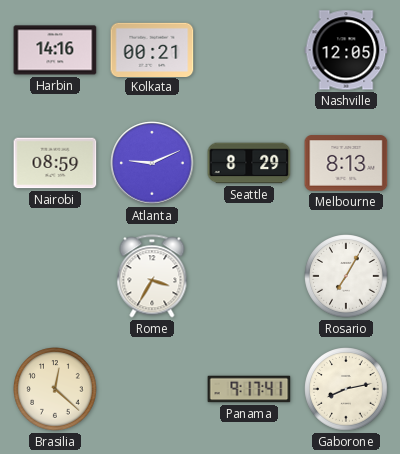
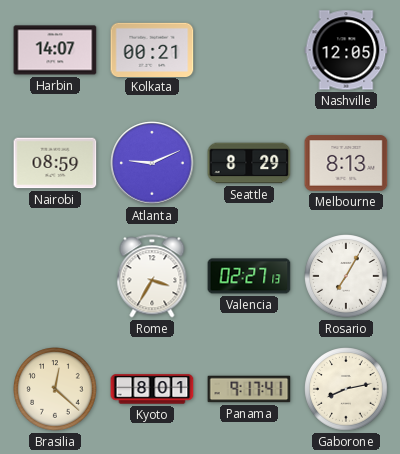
Harbin: 14:16 -> 14:07 (55, 50)
Valencia: none -> 02:27 (249, 276)
Kyoto: none -> 8:01 (152, 389)
